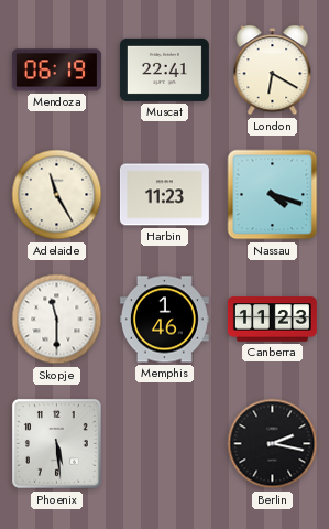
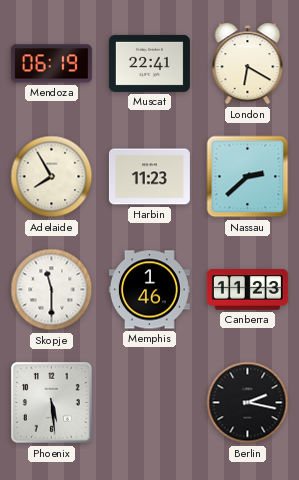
Adelaide: 11:25 -> 7:55 (52, 177)
Nassau: 4:18 -> 2:38 (248, 177)
